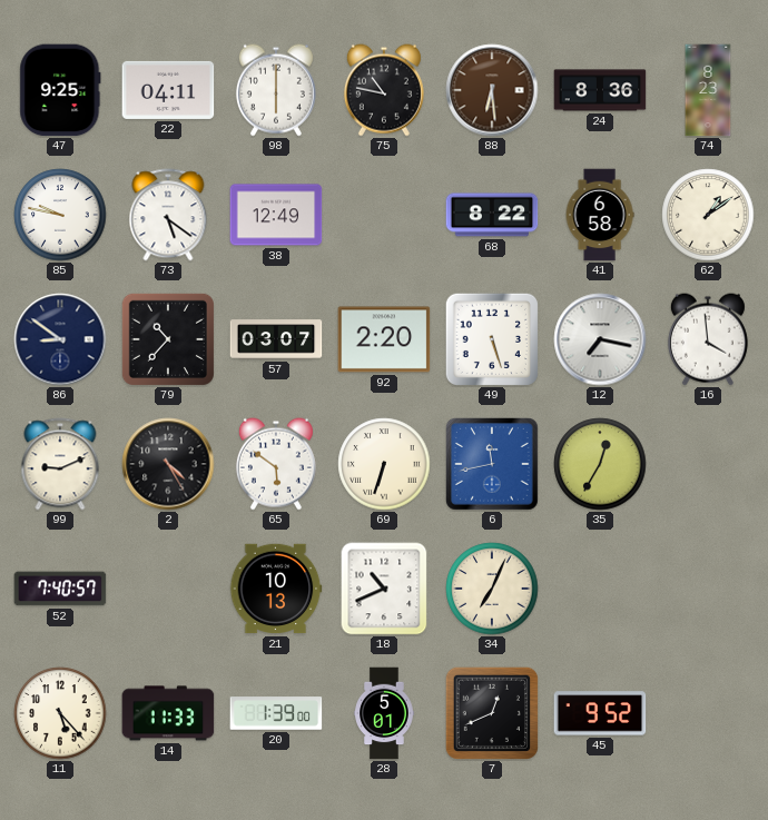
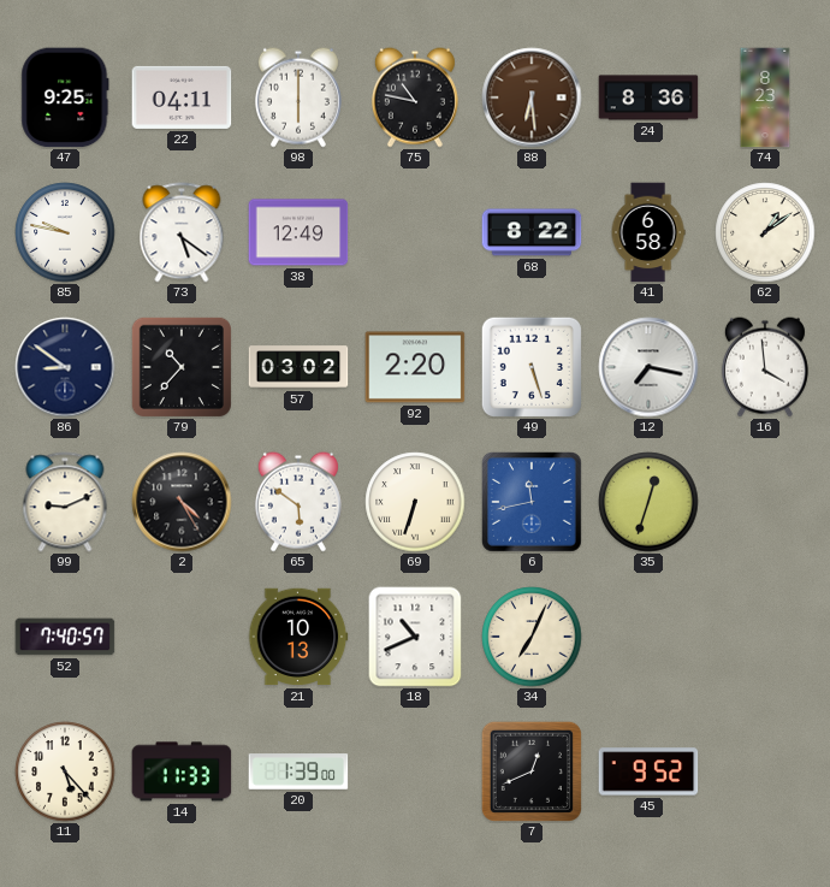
57: 03:07 -> 03:02 (298, 367)
35: 12:35 -> 12:33 (648, 502)
28: 5:01 -> none (384, 713)
